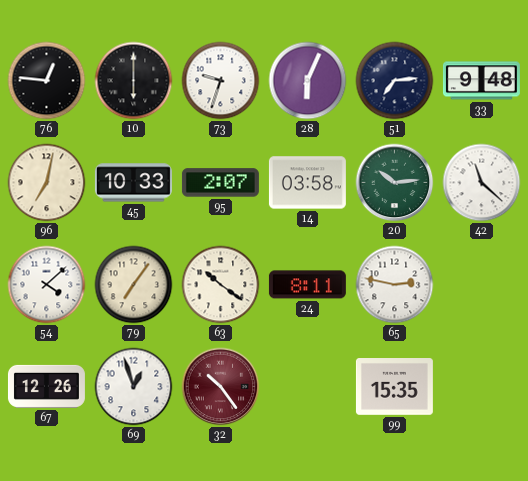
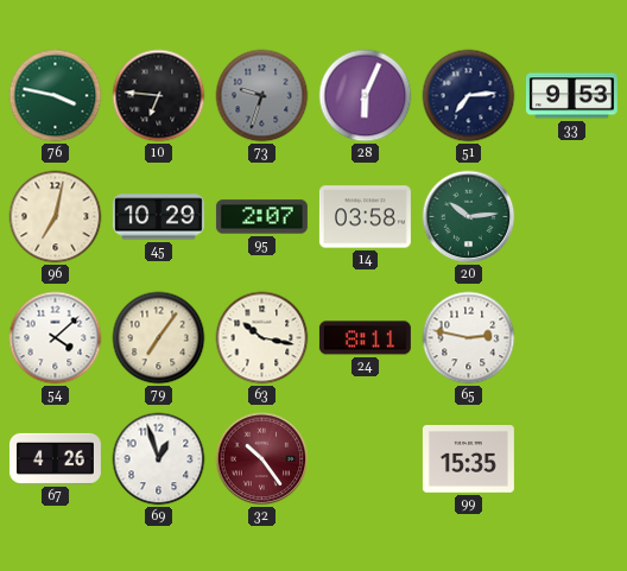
76: 12:46 -> 3:47 (56, 96)
76 dial: black -> green (56, 96)
10: 6:00 -> 6:46 (159, 96)
73 dial: white -> grey (262, 96)
33: 9:48 -> 9:53 (571, 96)
45: 10:33 -> 10:29 (158, 217)
42: 11:22 -> none (482, 183)
63: 10:21 -> 10:17 (262, 338)
67: 12:26 -> 4:26 (55, 458)
